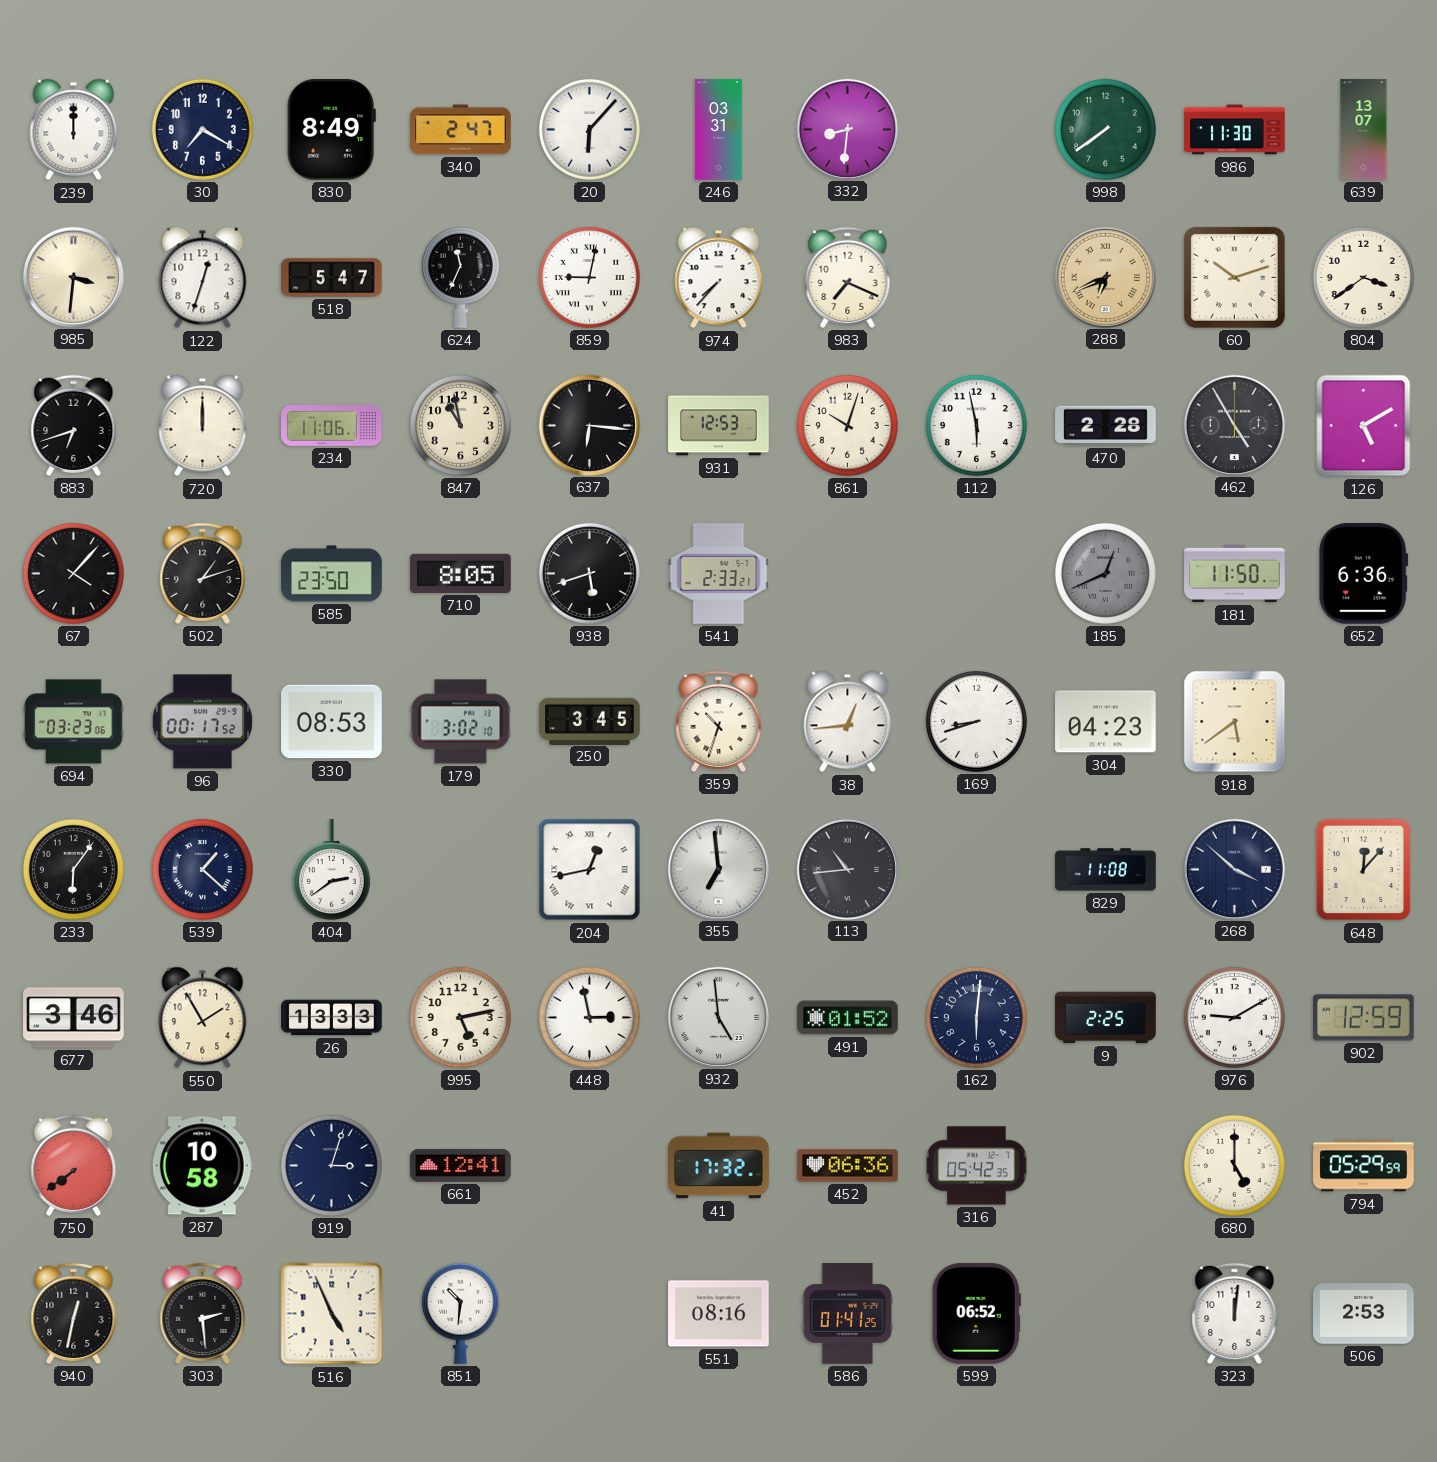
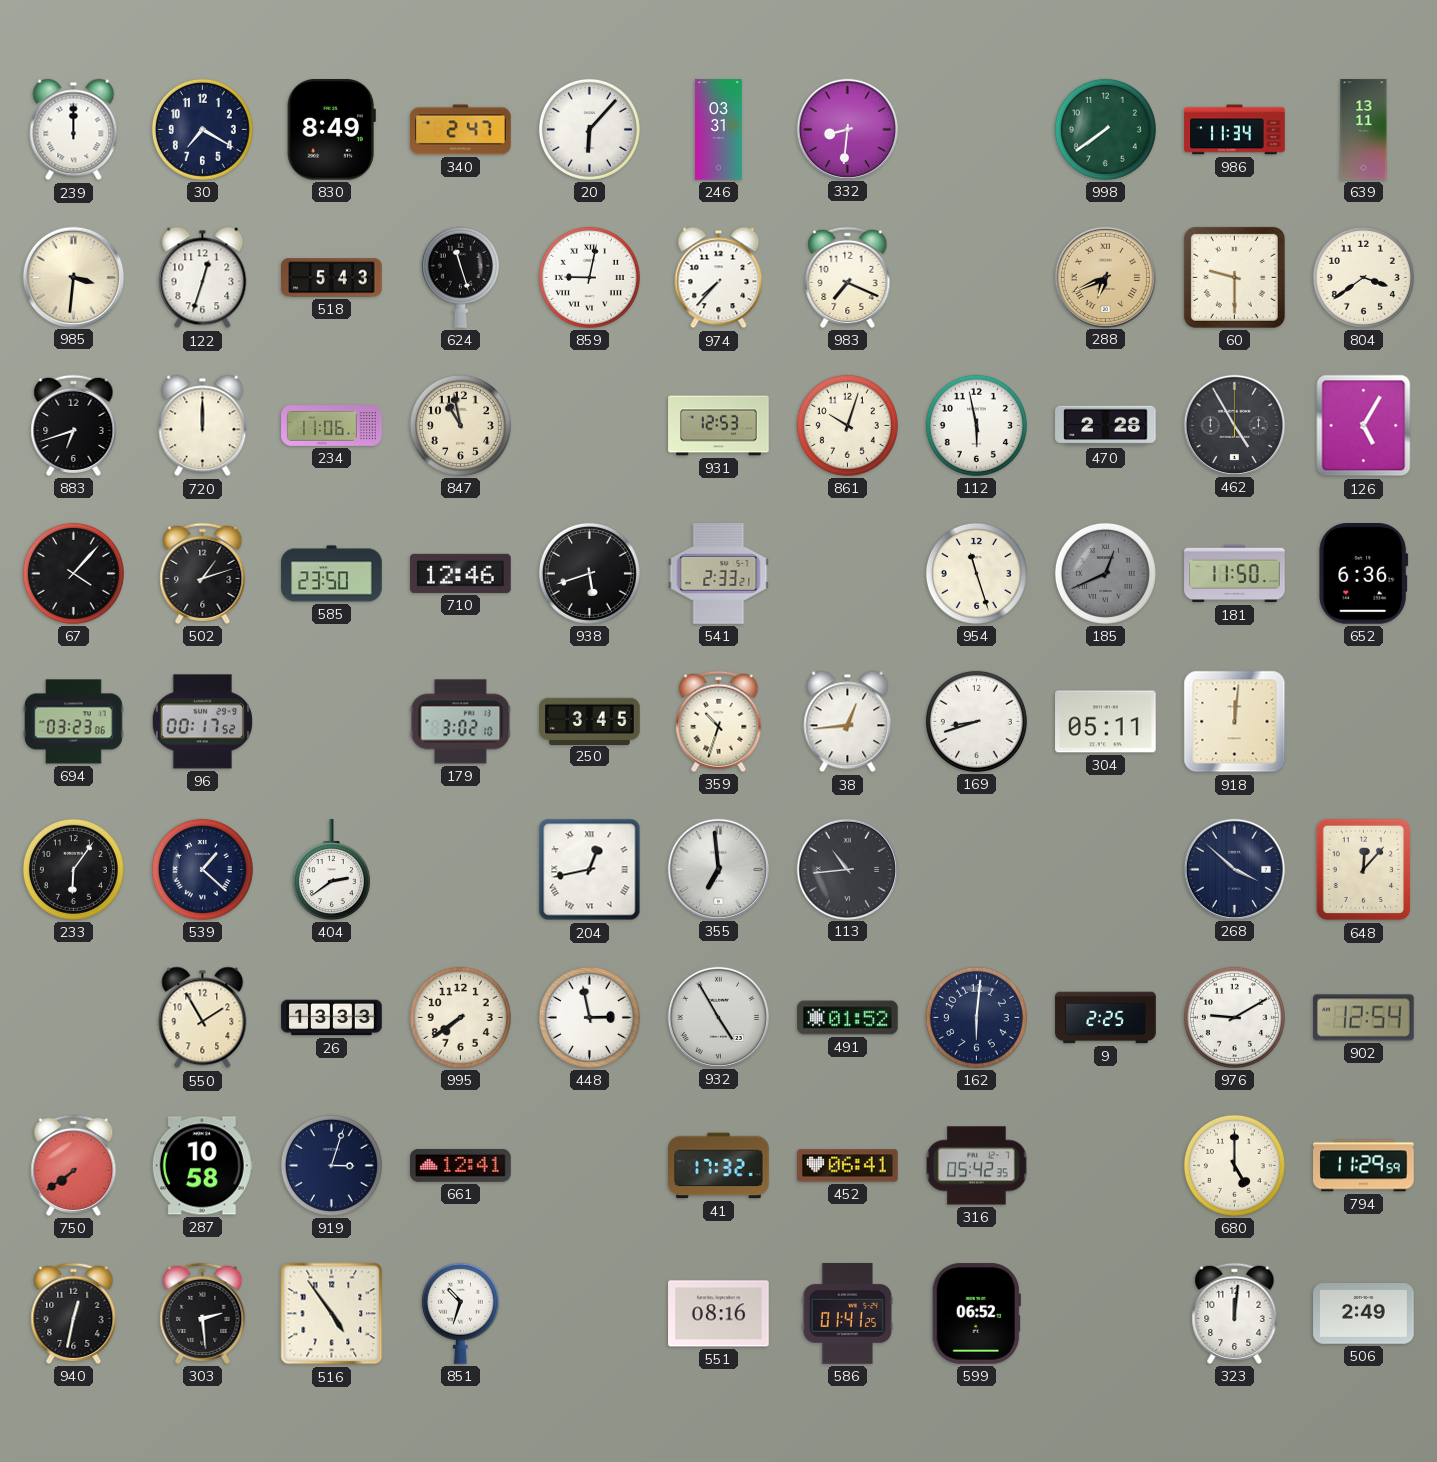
986: 11:30 -> 11:34 (1235, 130)
639: 13:07 -> 13:11 (1364, 130)
518: 5:47 -> 5:43 (332, 278)
624: 11:34 -> 11:27 (460, 277)
60: 10:12 -> 9:30 (1234, 277)
637: 6:16 -> none (589, 425)
126: 5:10 -> 5:05 (1364, 426)
710: 8:05 -> 12:46 (461, 573)
954: none -> 11:27 (976, 573)
330: 08:53 -> none (332, 722)
304: 04:23 -> 05:11 (1106, 722)
918: 5:39 -> 12:01 (1235, 722)
829: 11:08 -> none (1106, 870)
677: 3:46 -> none (74, 1018)
995: 5:13 -> 7:39 (460, 1017)
932: 4:59 -> 4:55 (718, 1017)
902: 12:59 -> 12:54 (1364, 1018)
452: 06:36 -> 06:41 (848, 1166)
794: 05:29 -> 11:29 (1364, 1166)
516: 4:56 -> 4:54 (332, 1314)
851: 10:31 -> 10:33 (460, 1313)
506: 2:53 -> 2:49 (1364, 1314)
